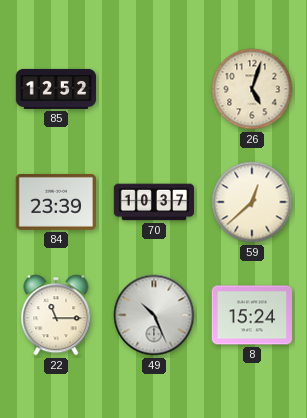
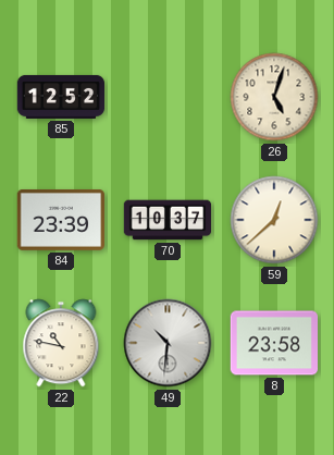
22: 11:15 -> 10:47 (61, 343)
49: 10:26 -> 10:31 (168, 343)
8: 15:24 -> 23:58 (274, 343)
